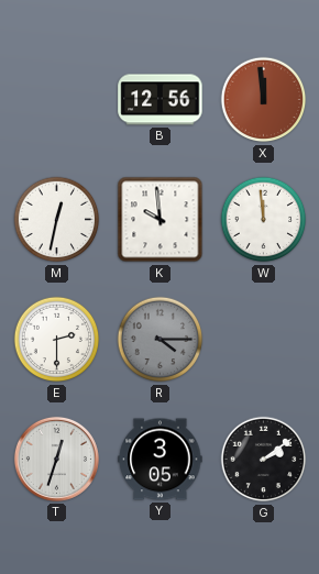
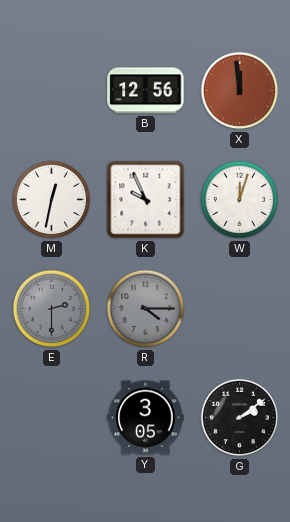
K: 9:59 -> 9:56 (146, 200)
W: 11:59 -> 12:03 (240, 200)
E dial: white -> grey (52, 309)
T: 12:33 -> none (56, 459)
